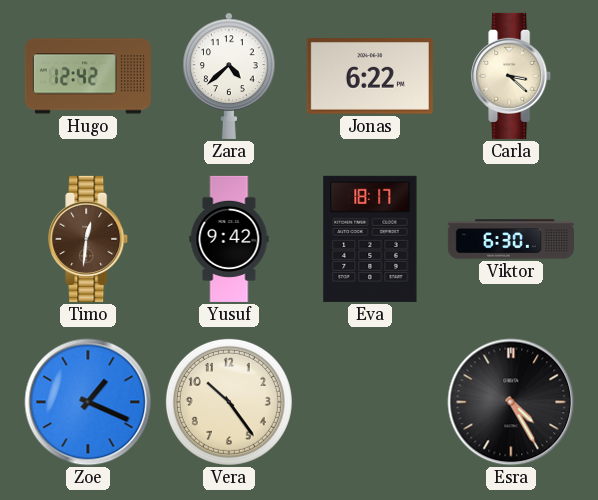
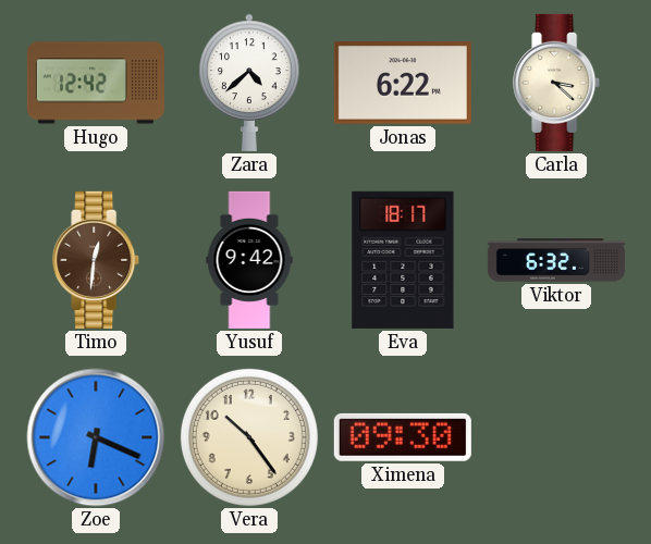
Viktor: 6:30 -> 6:32 (556, 260)
Zoe: 1:19 -> 6:19 (96, 437)
Ximena: none -> 09:30 (403, 437)
Esra: 4:25 -> none (511, 402)
